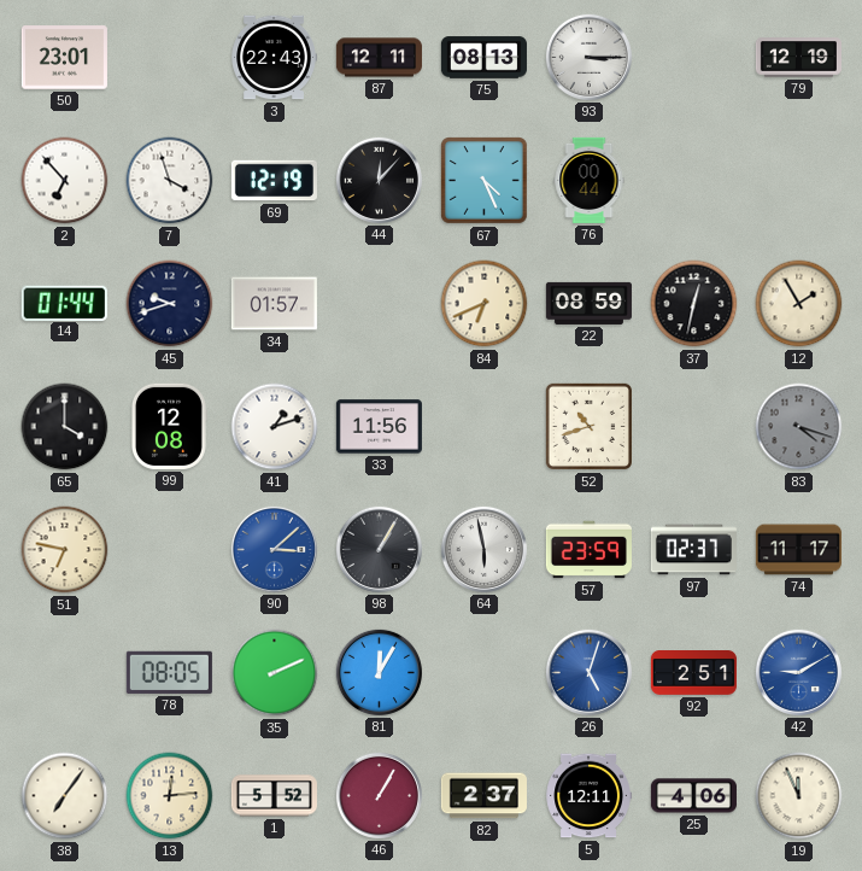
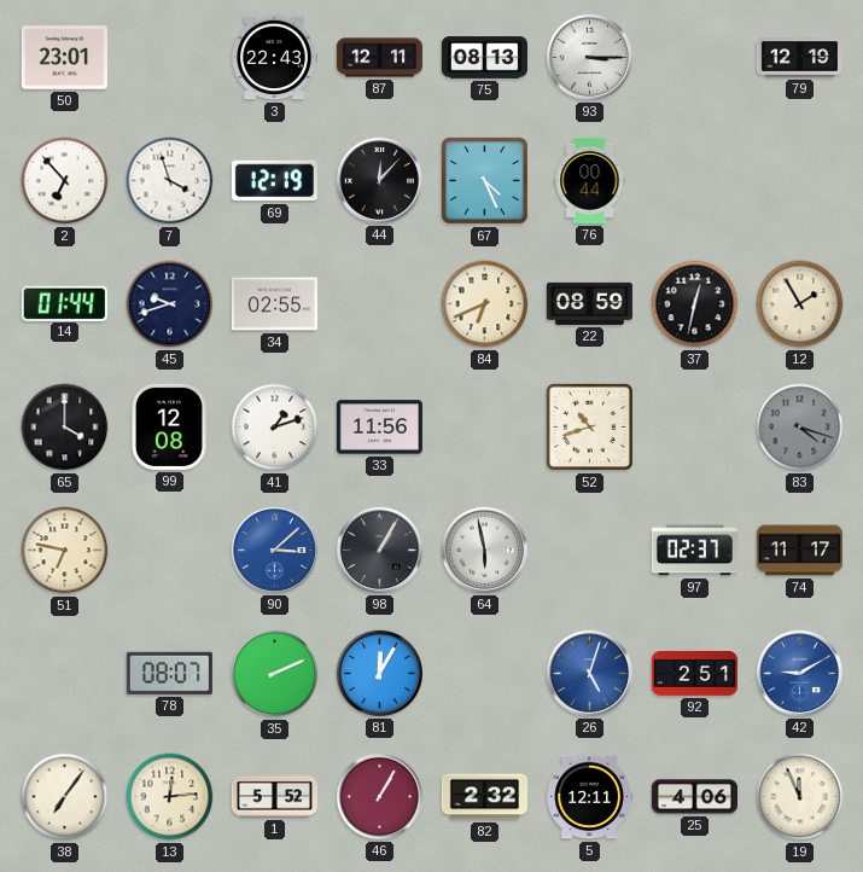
34: 01:57 -> 02:55 (274, 304)
57: 23:59 -> none (588, 550)
78: 08:05 -> 08:07 (169, 673)
82: 2:37 -> 2:32 (484, 797)
